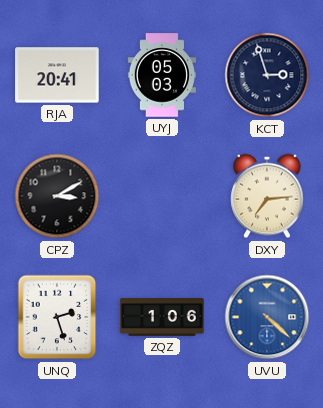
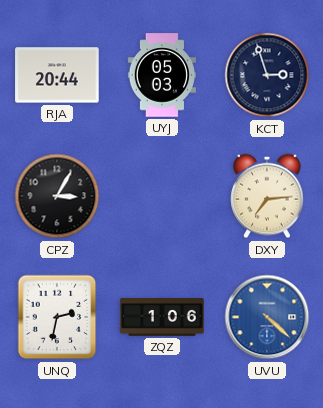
RJA: 20:41 -> 20:44 (57, 75)
CPZ: 3:10 -> 3:05 (57, 196)
UNQ: 2:27 -> 2:32 (57, 317)
